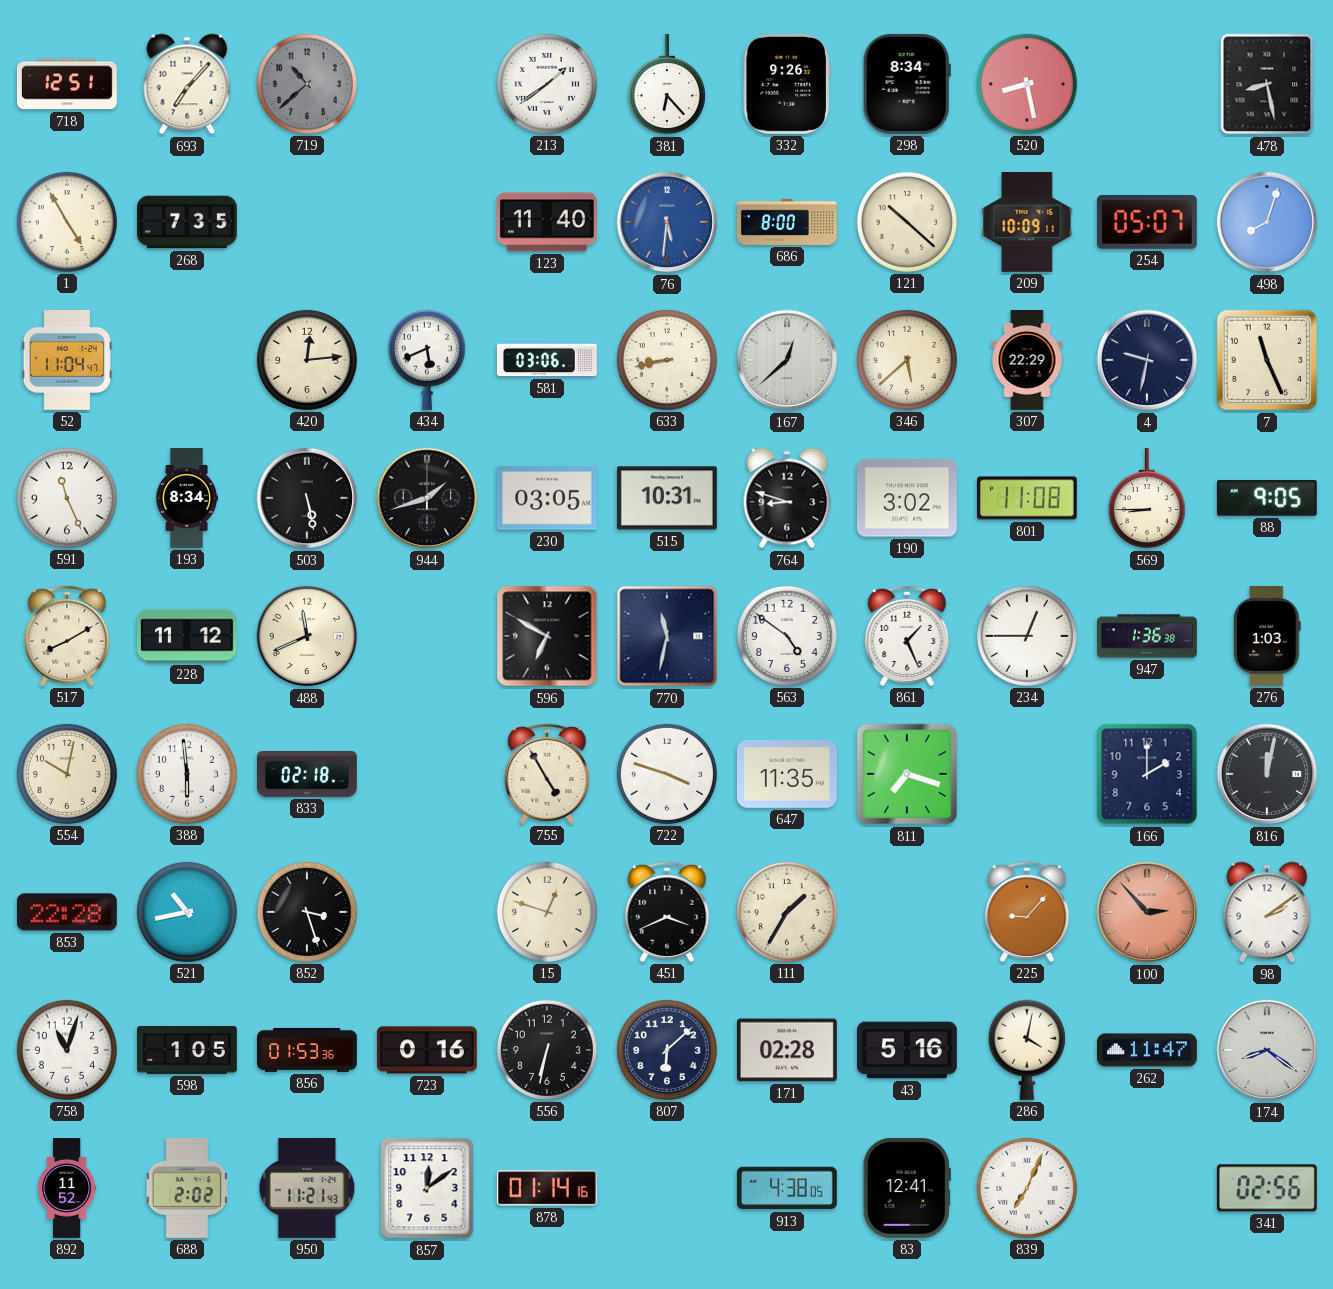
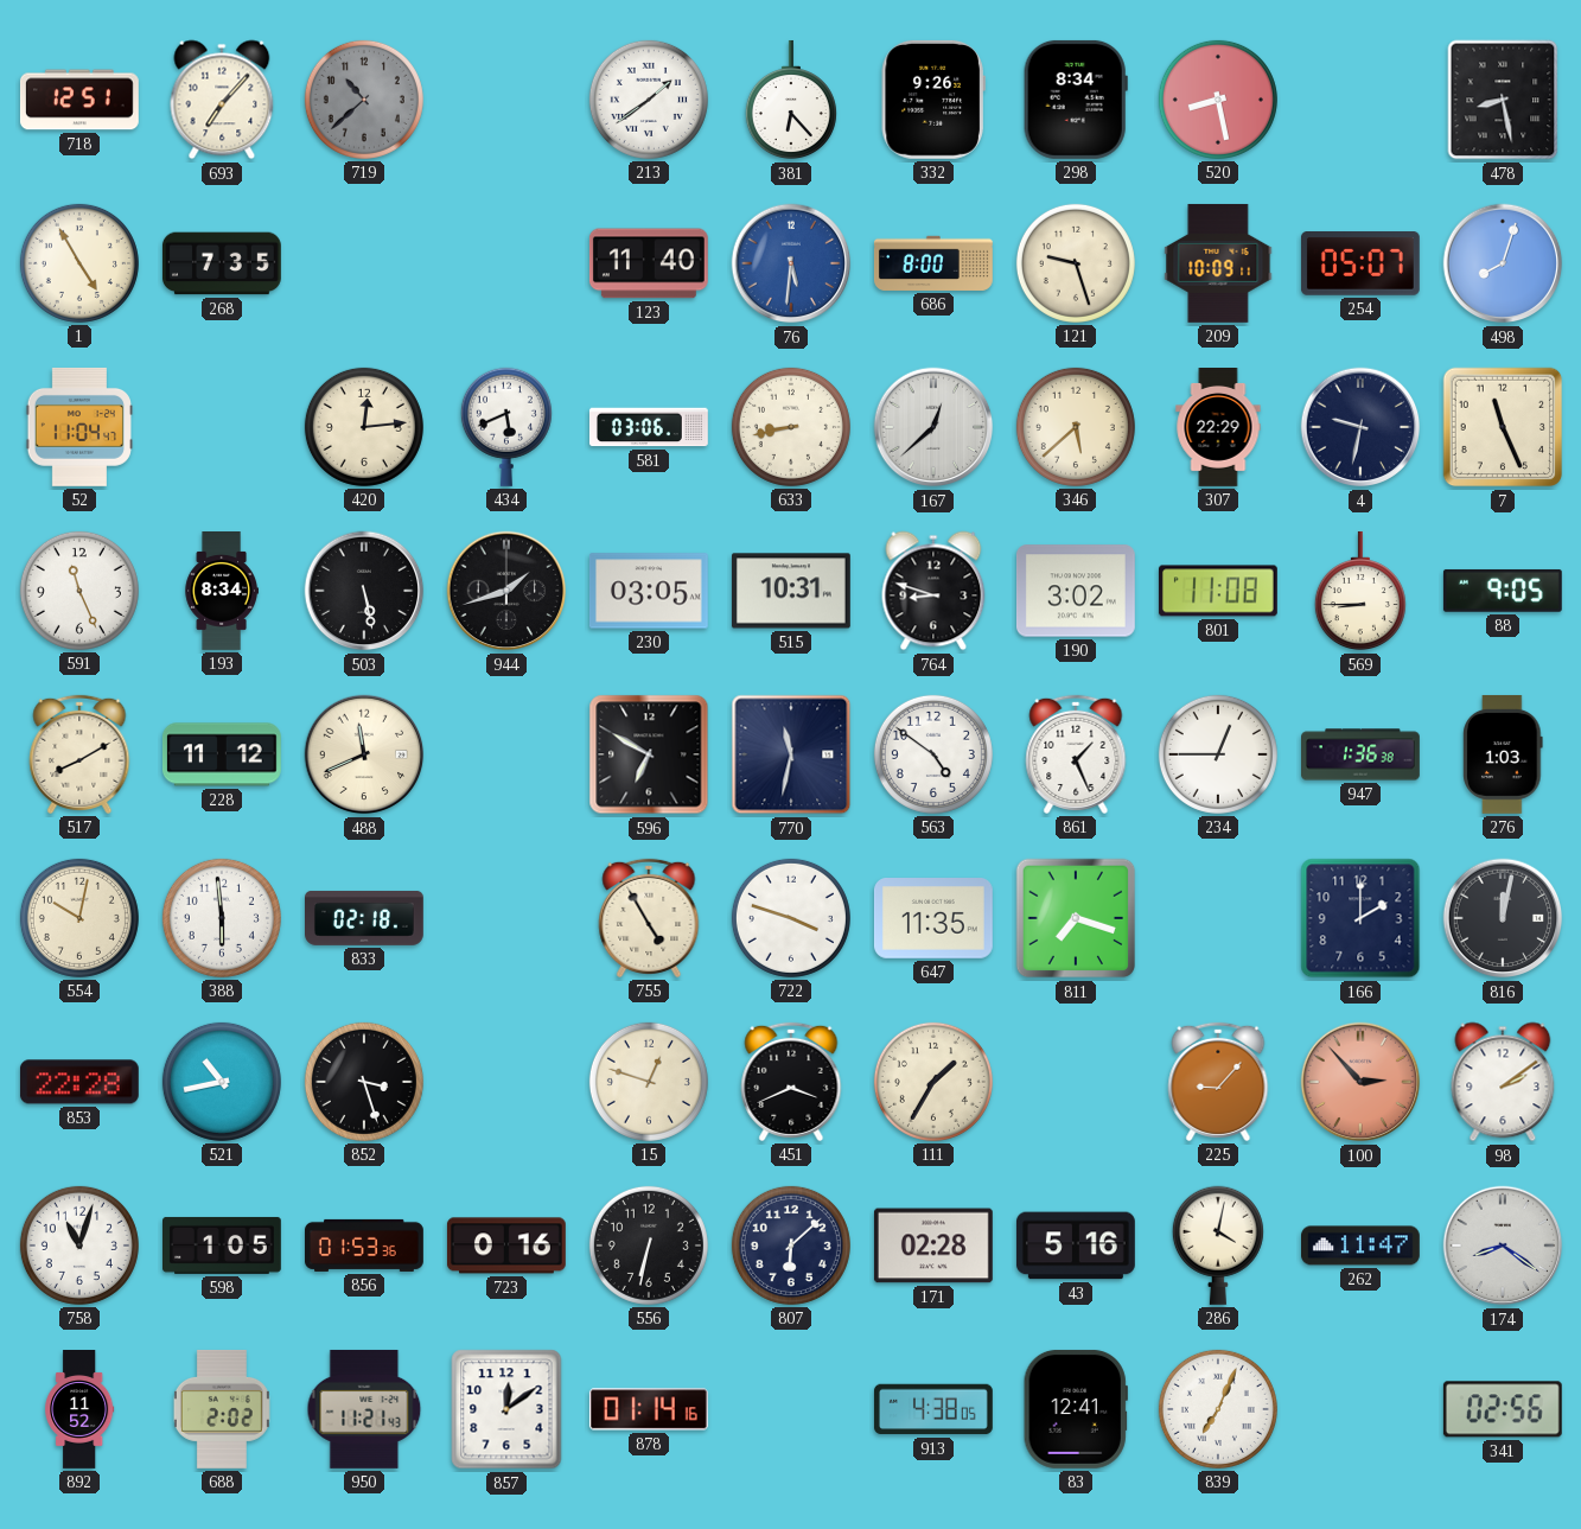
121: 10:22 -> 9:27 (1076, 263)
